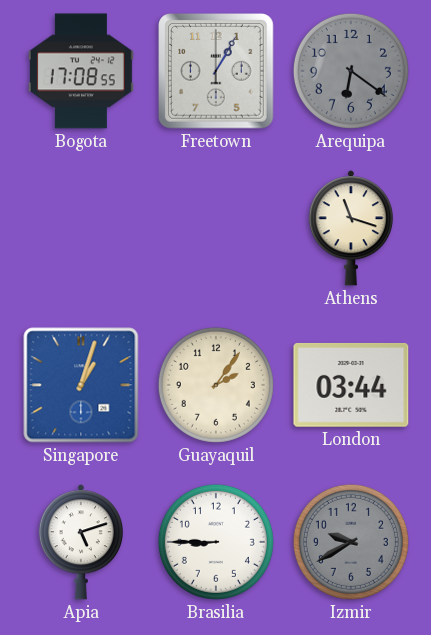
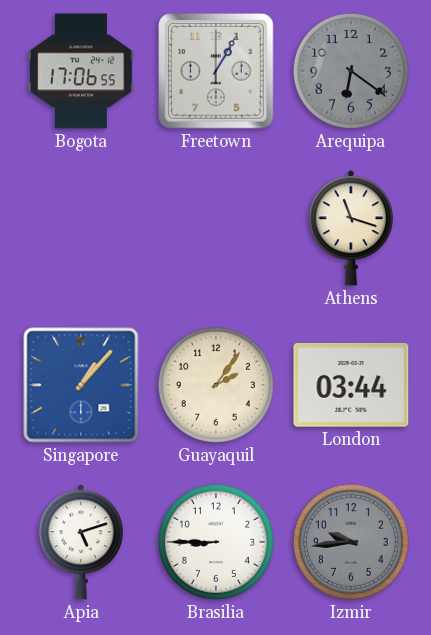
Bogota: 17:08 -> 17:06 (81, 71)
Singapore: 1:03 -> 1:07 (81, 385)
Izmir: 9:40 -> 9:44 (351, 542)
